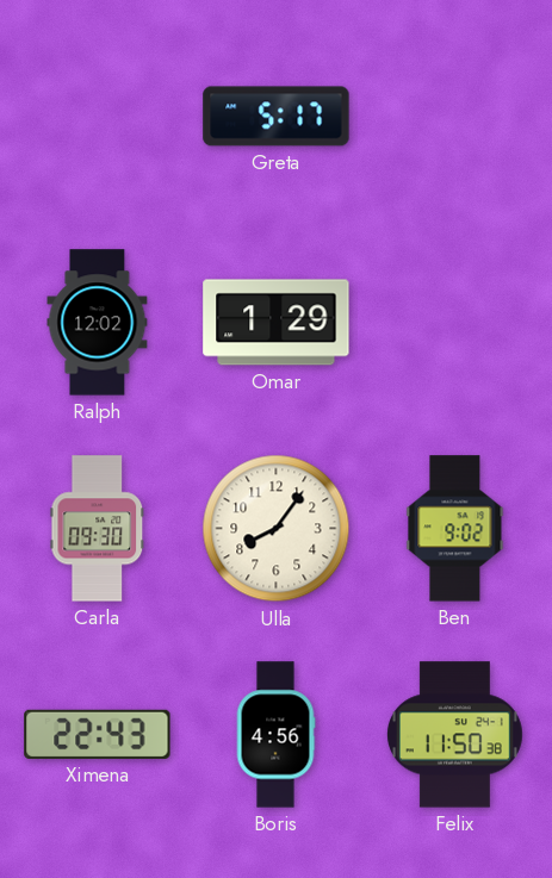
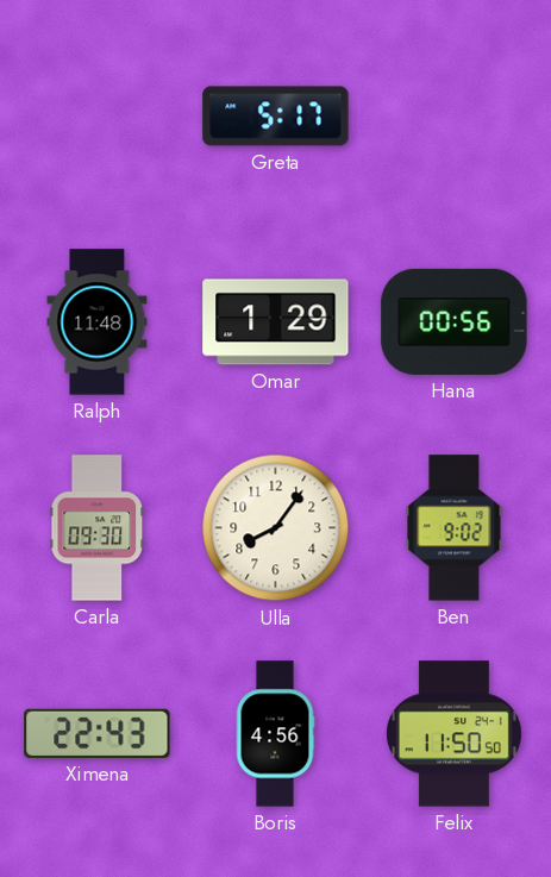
Ralph: 12:02 -> 11:48 (98, 322)
Hana: none -> 00:56 (455, 321)
Felix: 11:50:38 -> 11:50:50 (455, 734)
